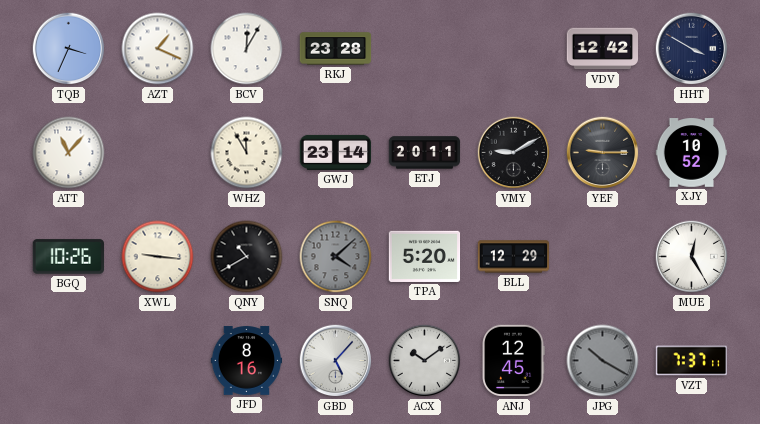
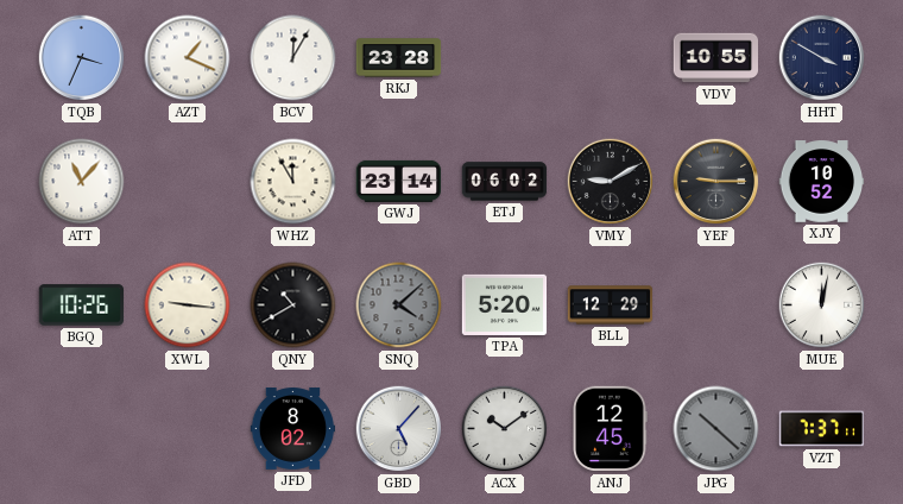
VDV: 12:42 -> 10:55 (716, 58)
ETJ: 20:11 -> 06:02 (505, 182)
MUE: 12:25 -> 12:02 (822, 305)
JFD: 8:16 -> 8:02 (293, 429)
JPG: 10:20 -> 10:22 (716, 429)
